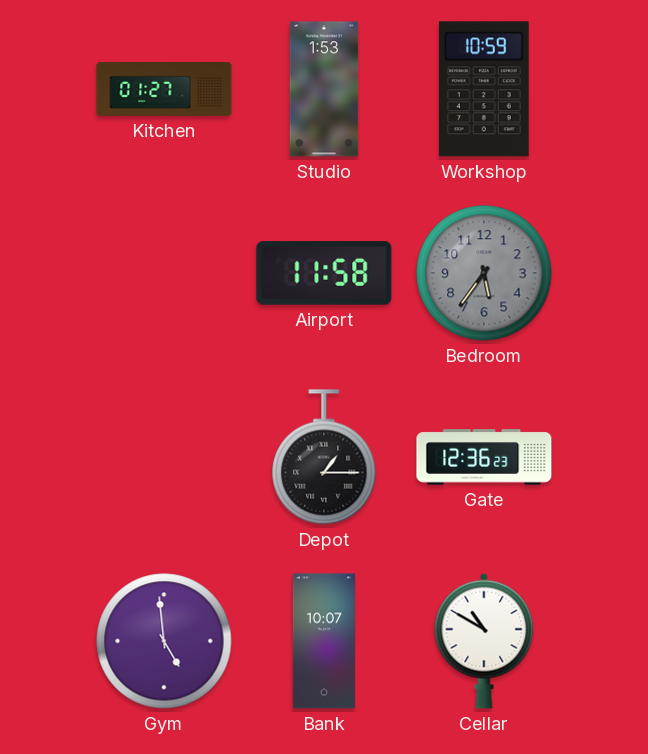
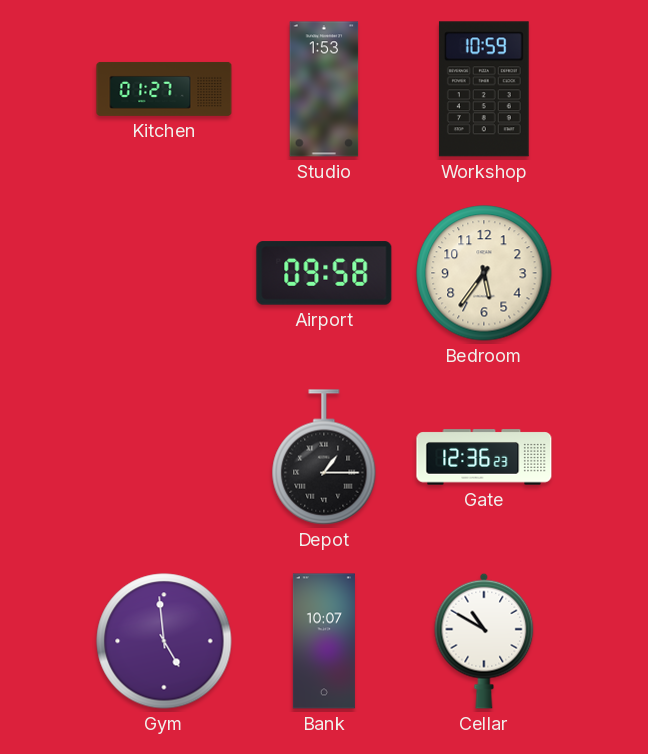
Airport: 11:58 -> 09:58 (324, 273)
Bedroom dial: grey -> cream (484, 273)
